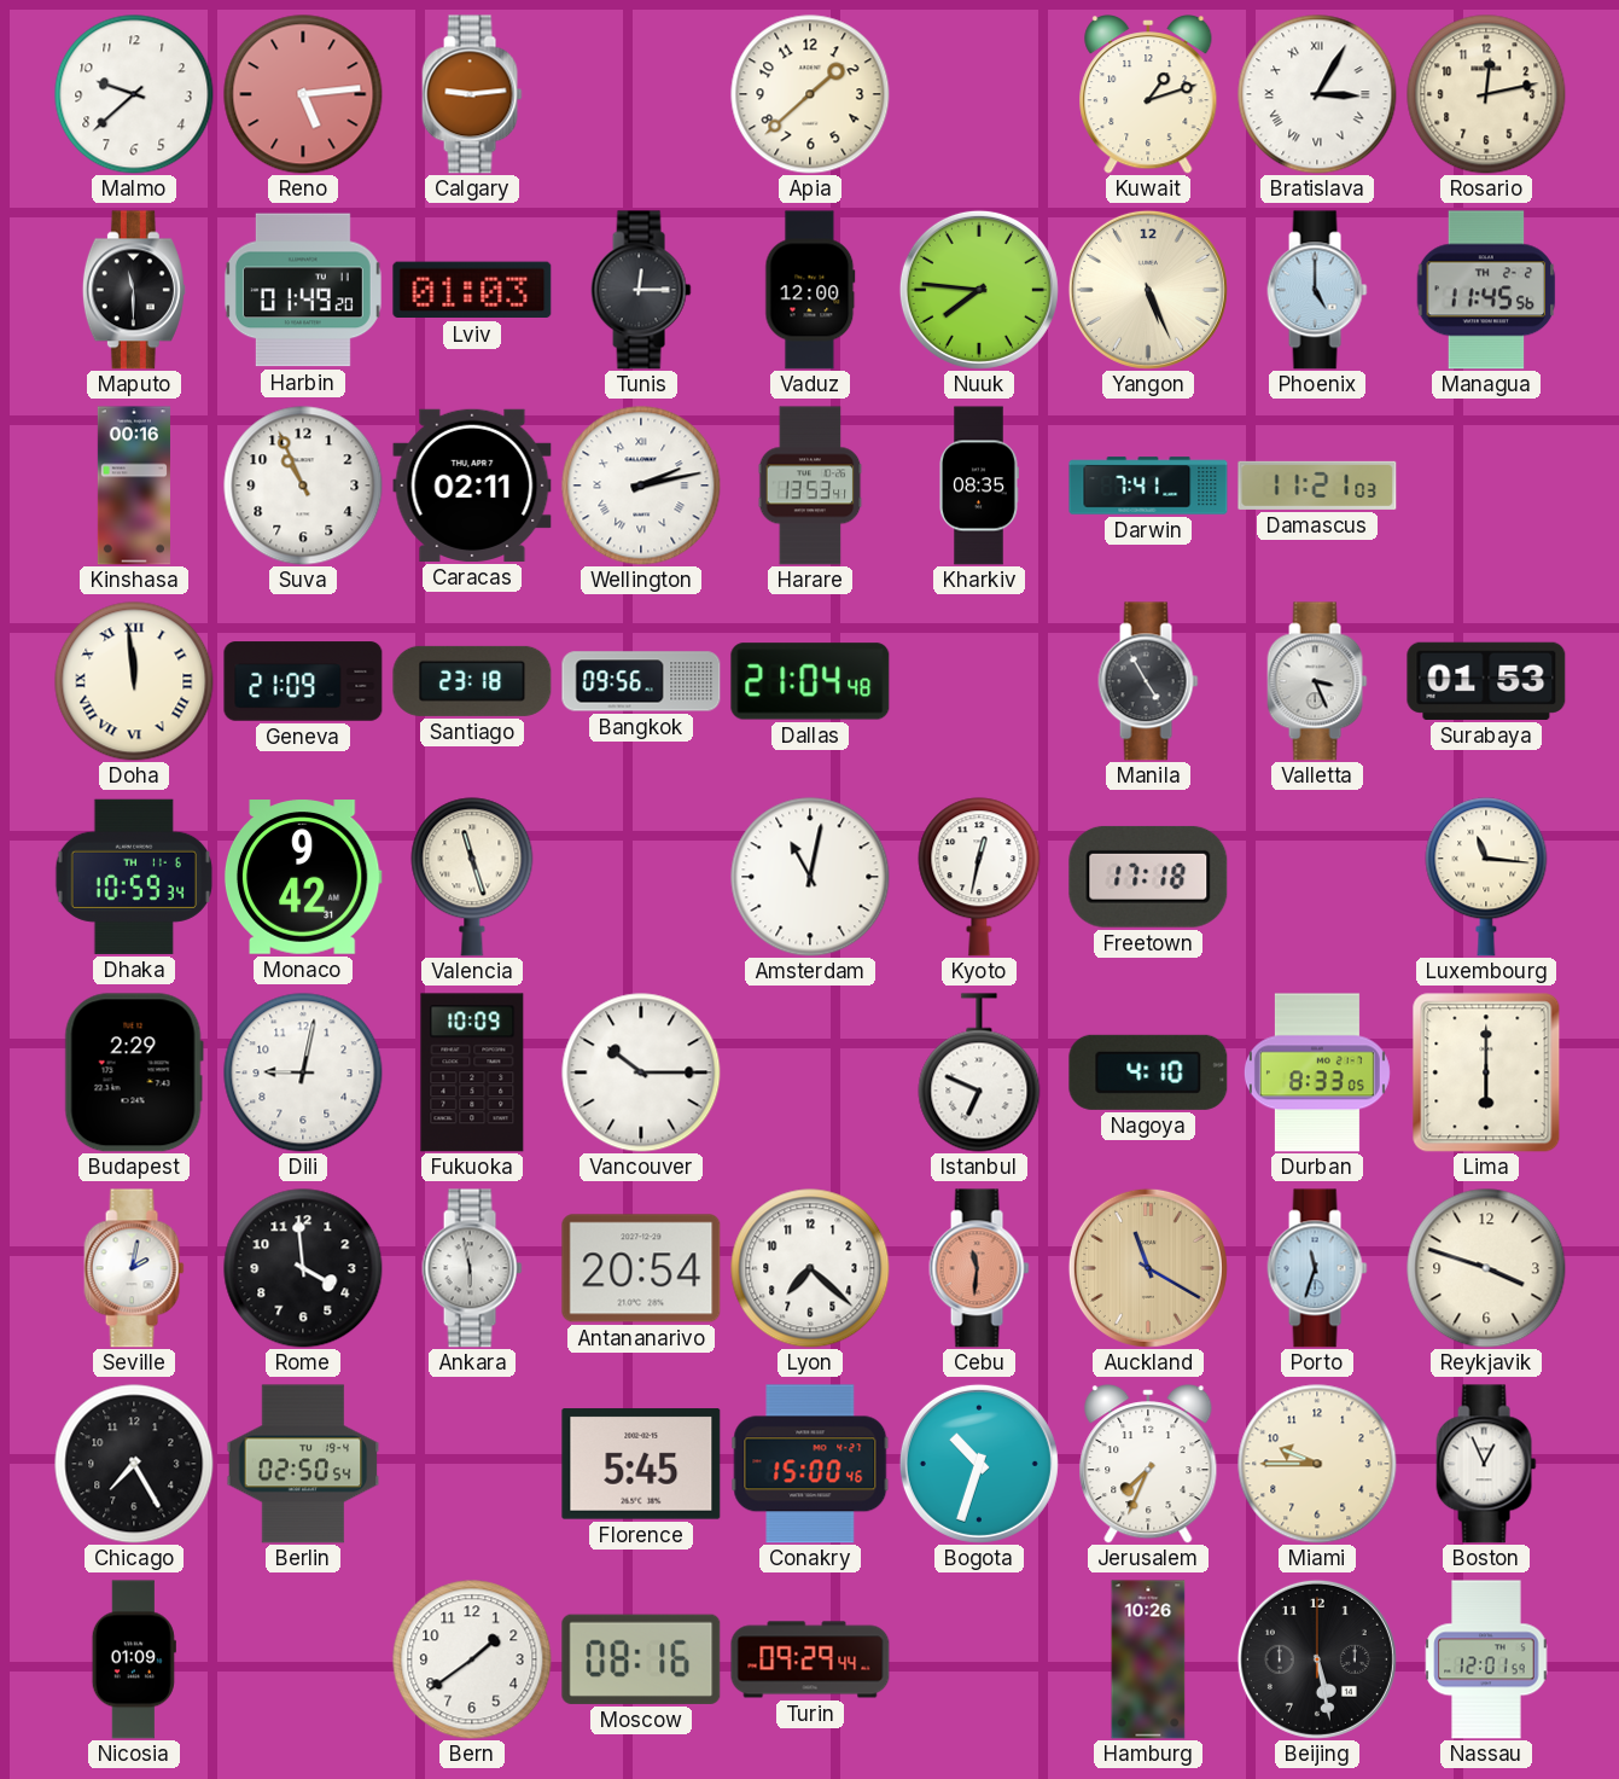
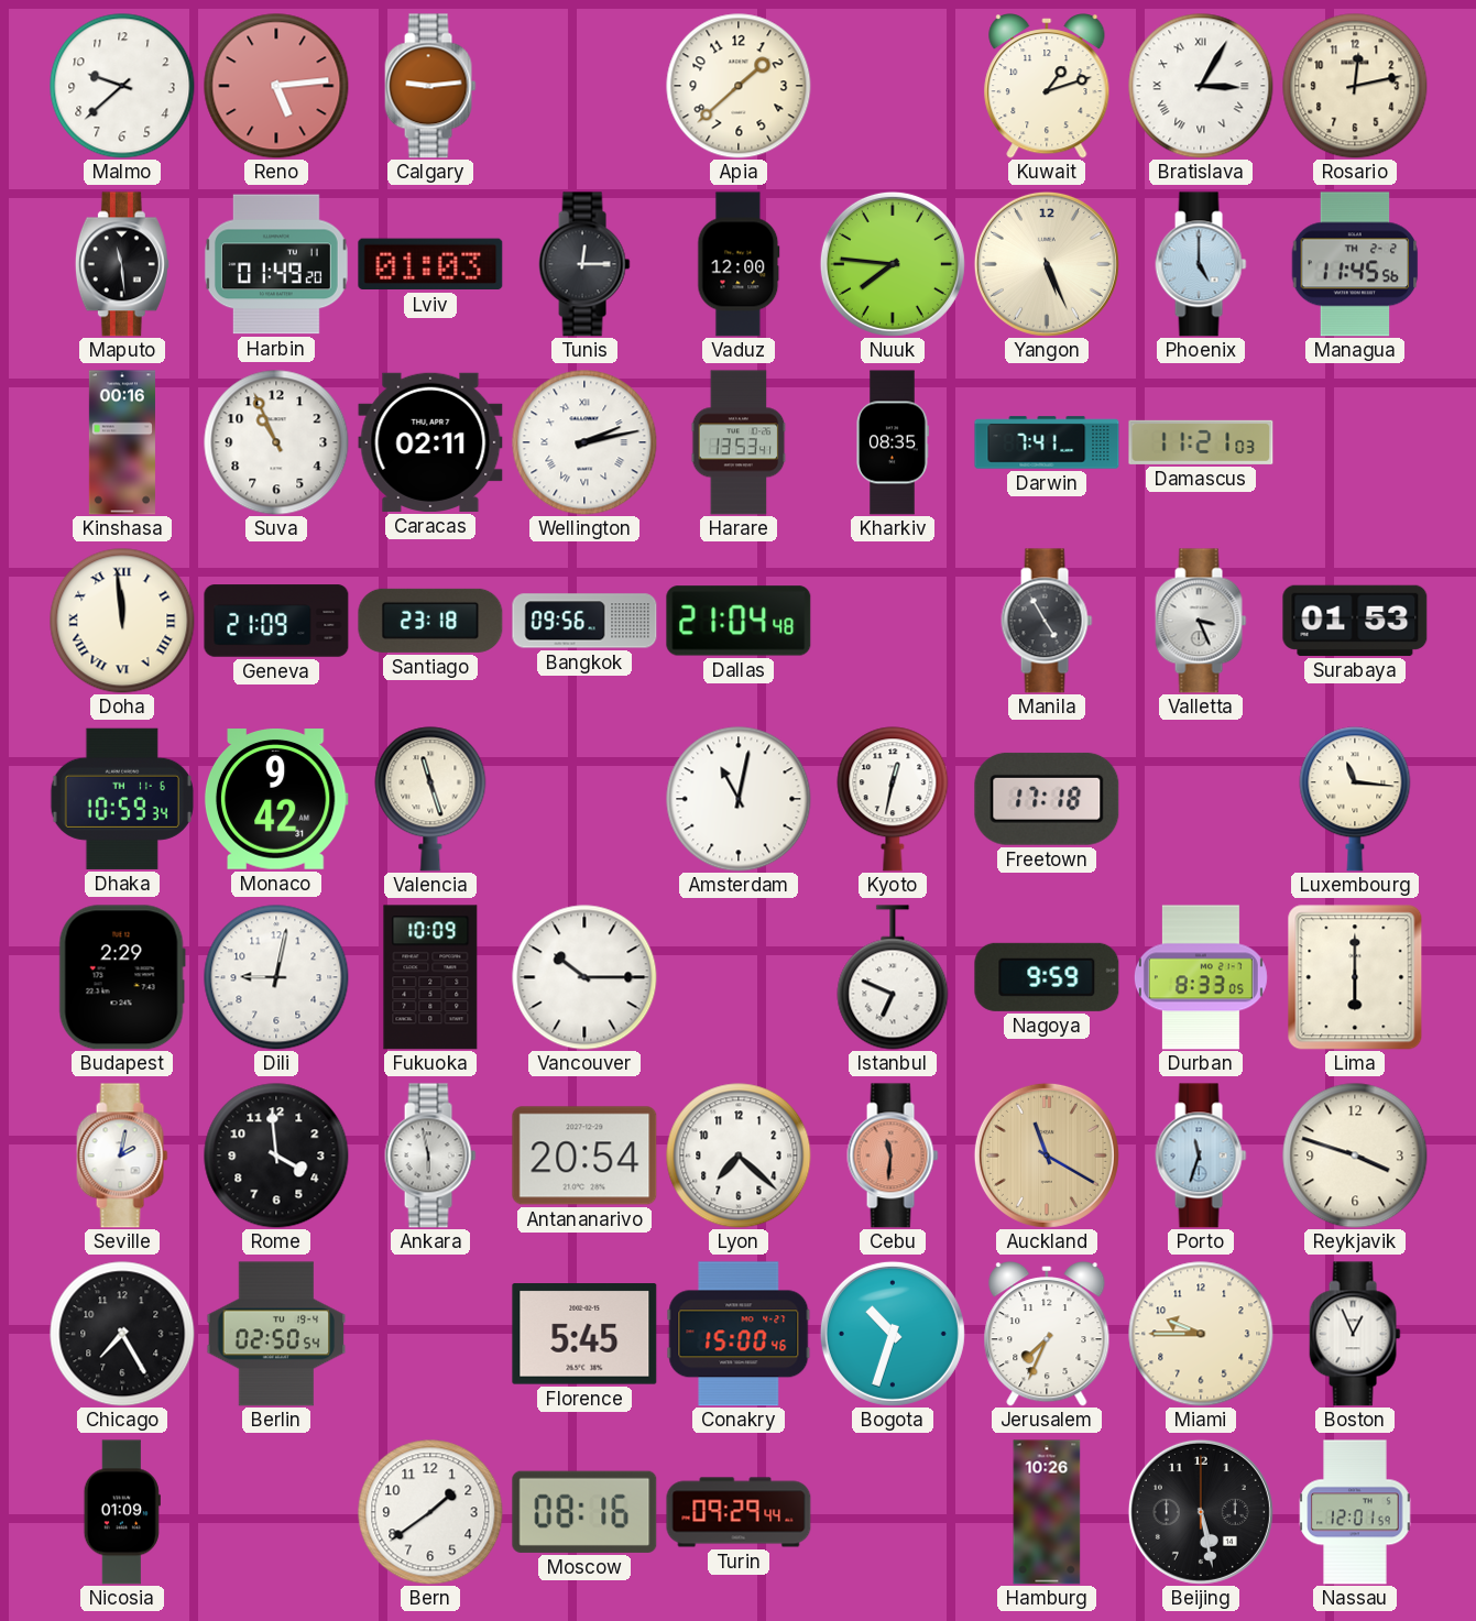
Maputo: 11:30 -> 11:29 (122, 264)
Nagoya: 4:10 -> 9:59 (1047, 977)
